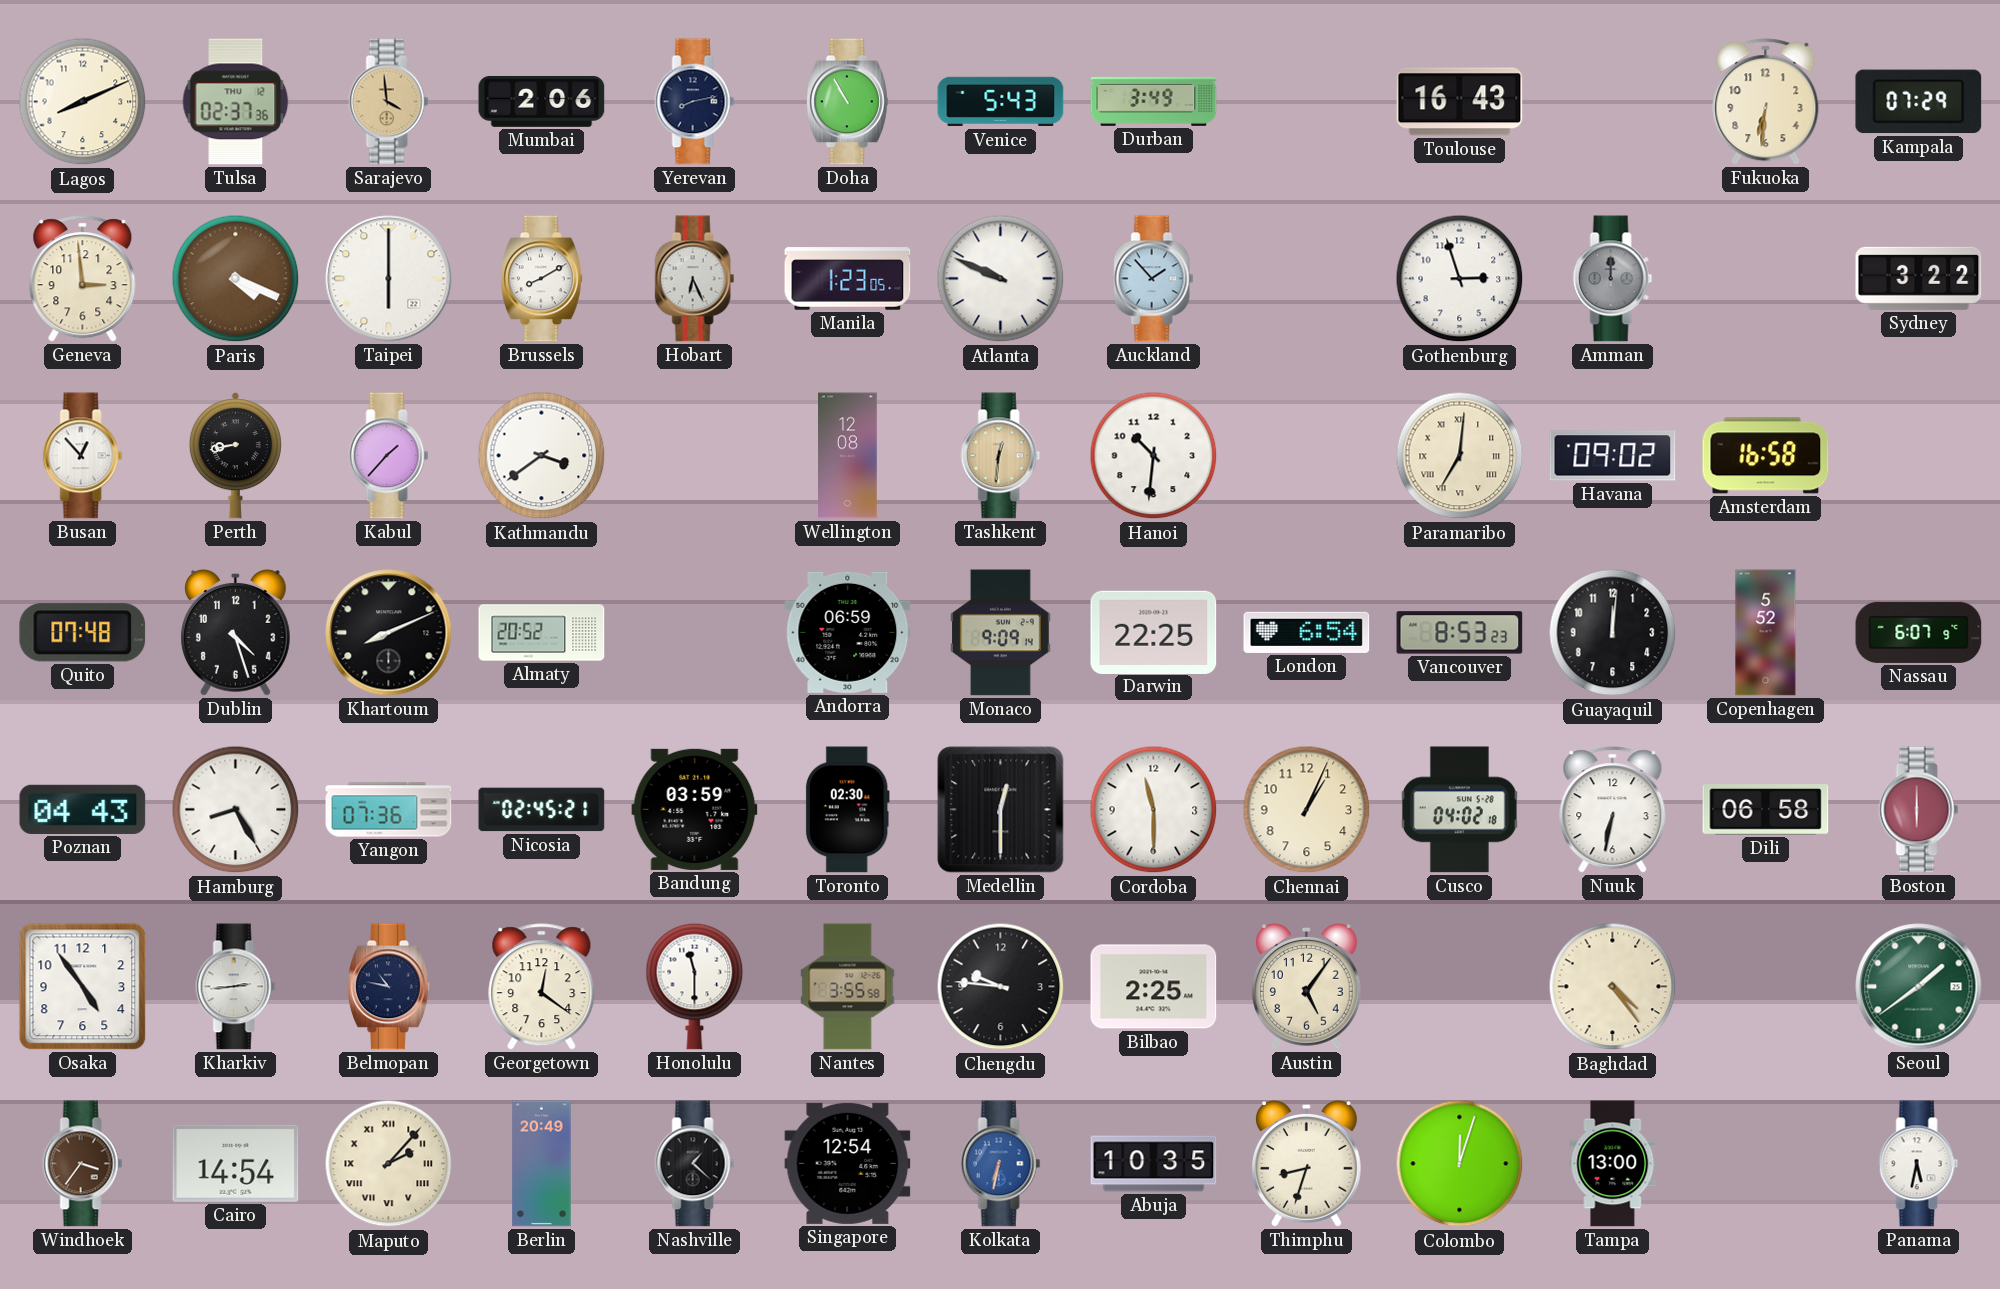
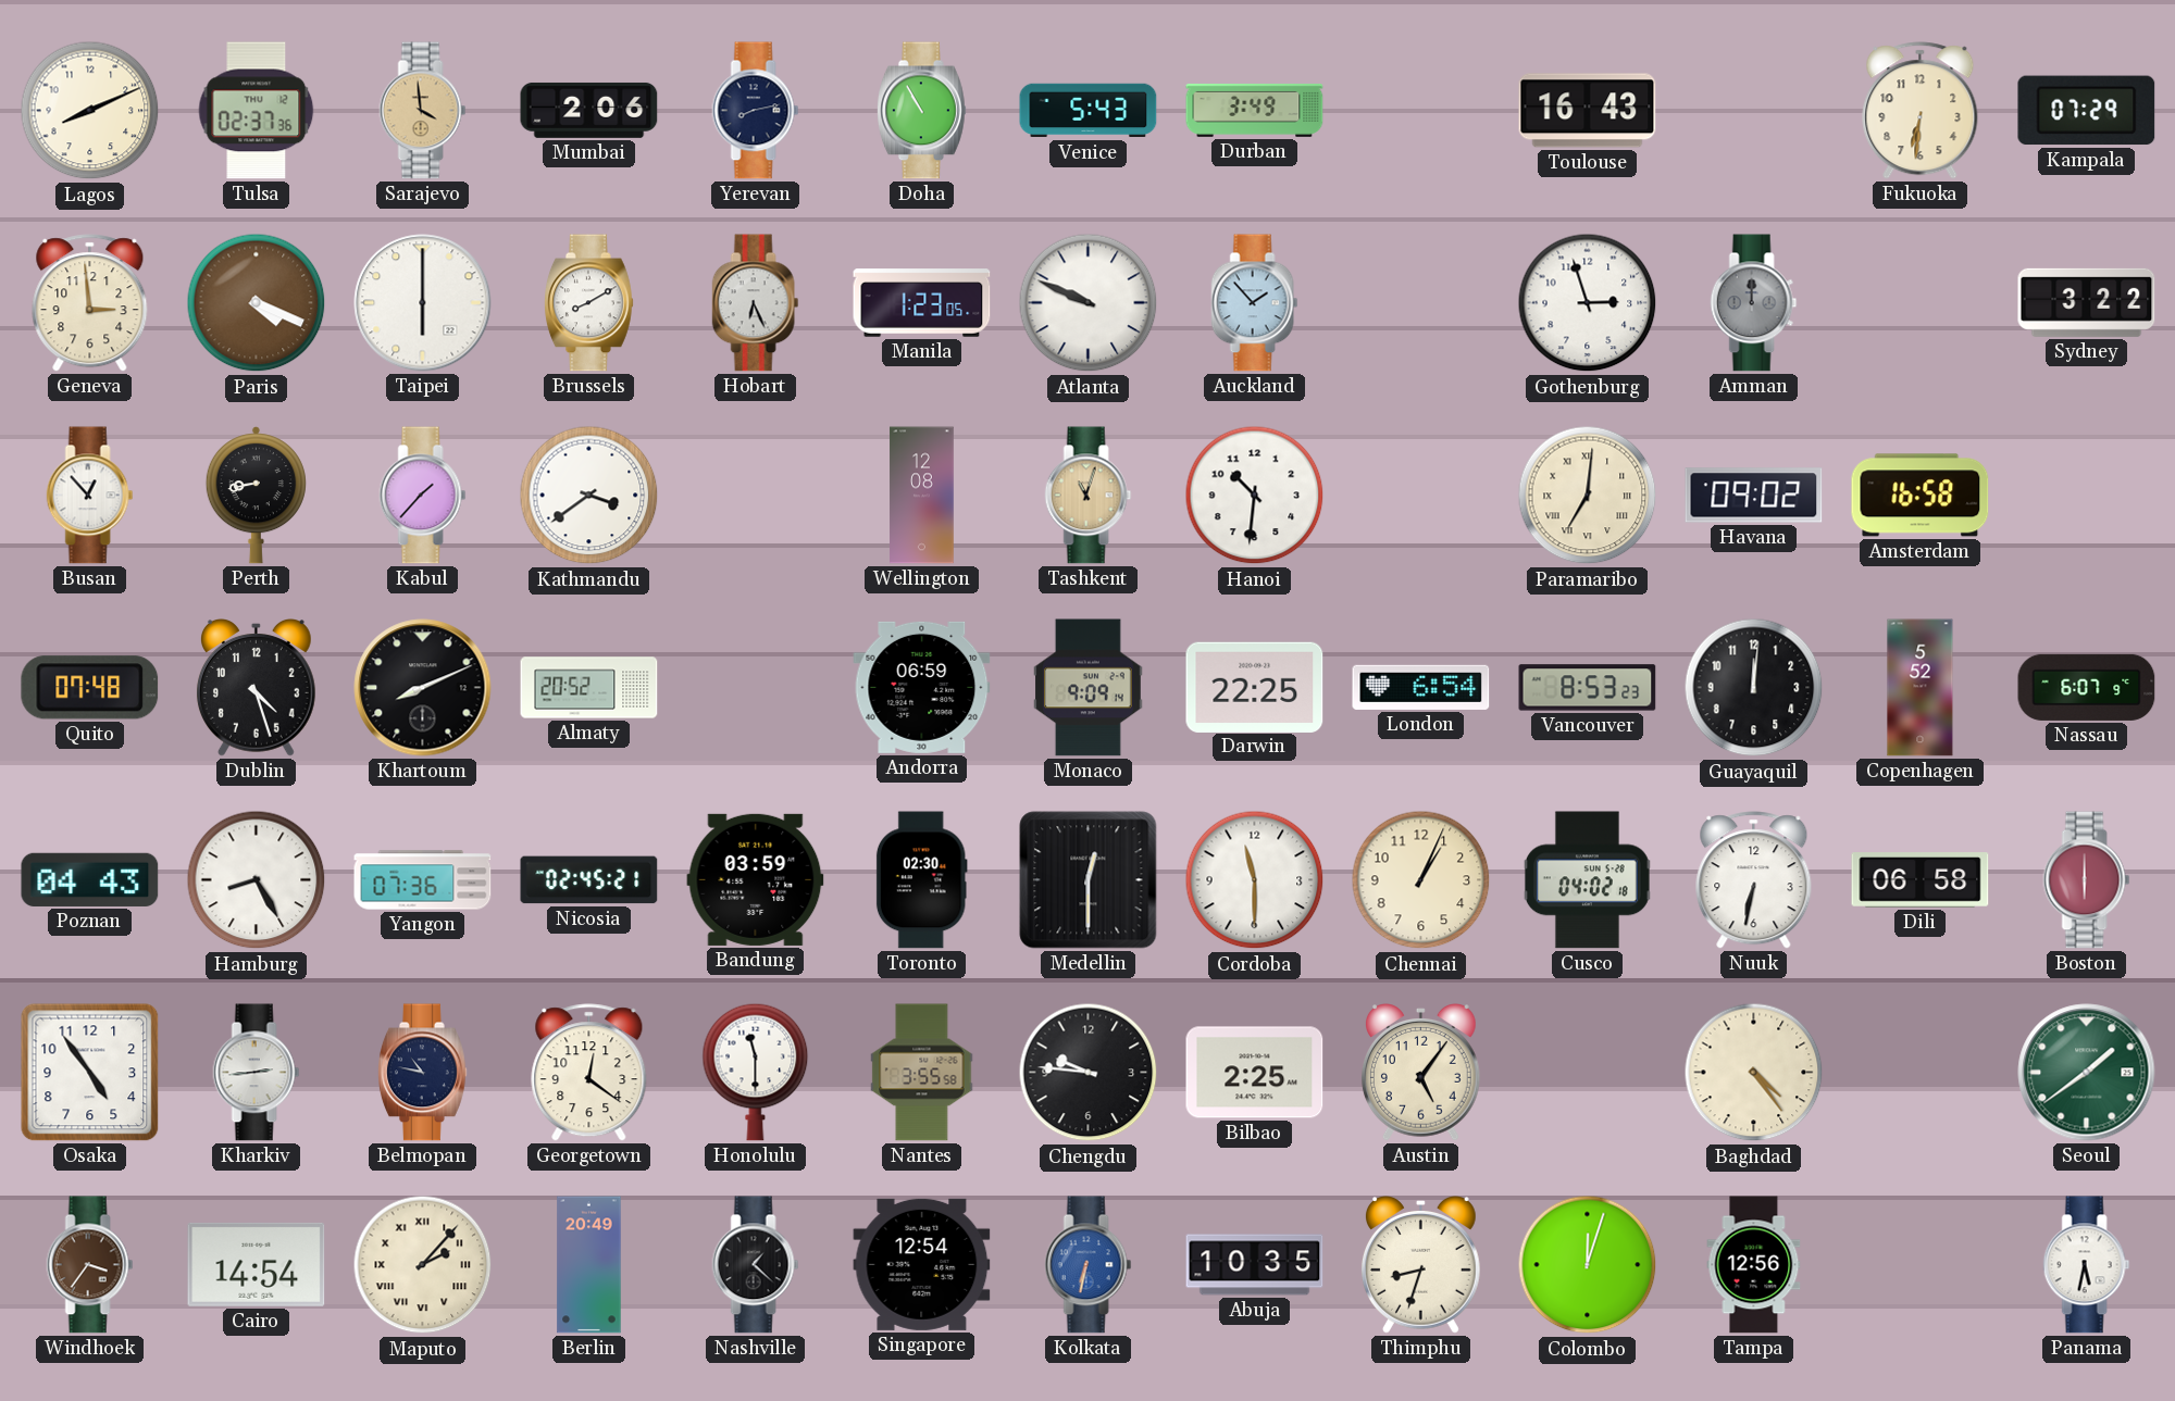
Tashkent: 12:31 -> 11:03 (1089, 496)
Tampa: 13:00 -> 12:56 (1754, 1265)
